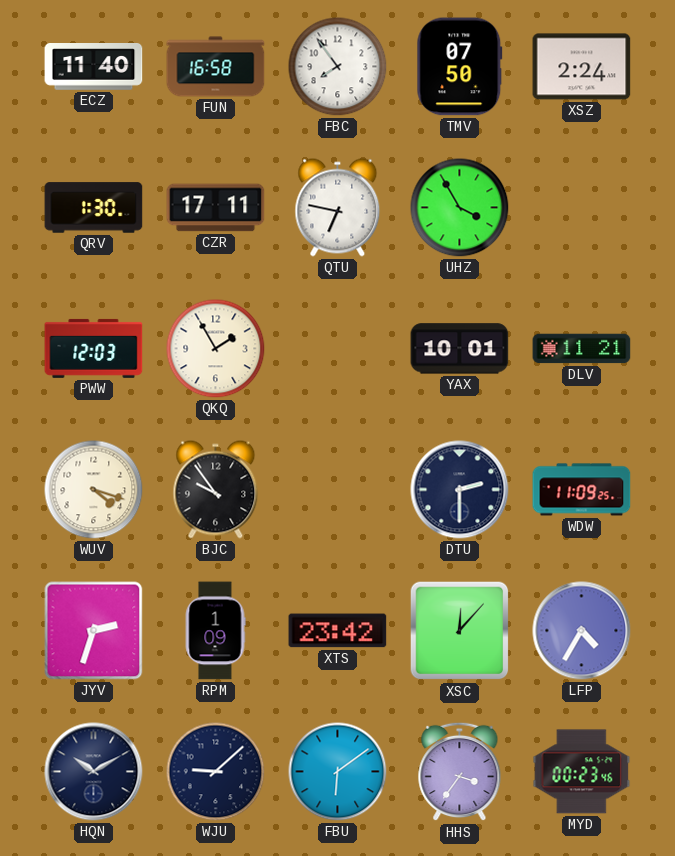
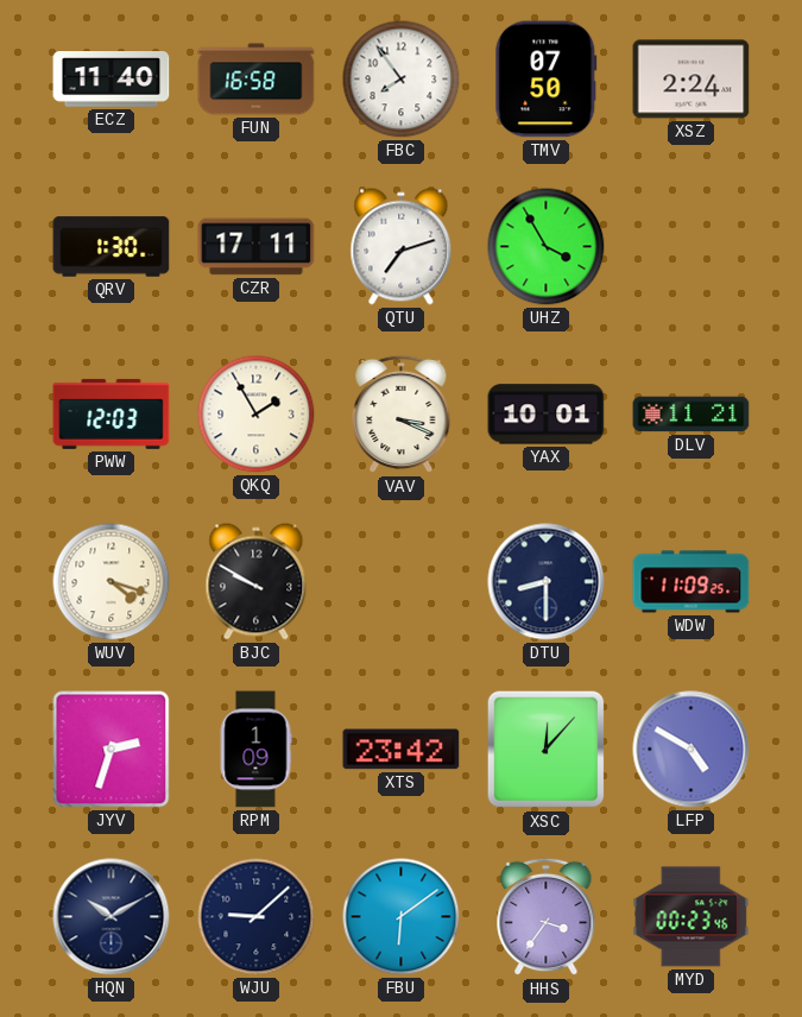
QTU: 6:47 -> 7:12 (402, 247)
VAV: none -> 3:19 (402, 415)
BJC: 9:54 -> 9:50 (257, 582)
DTU: 2:30 -> 8:30 (547, 582)
LFP: 4:35 -> 4:50 (692, 750)
